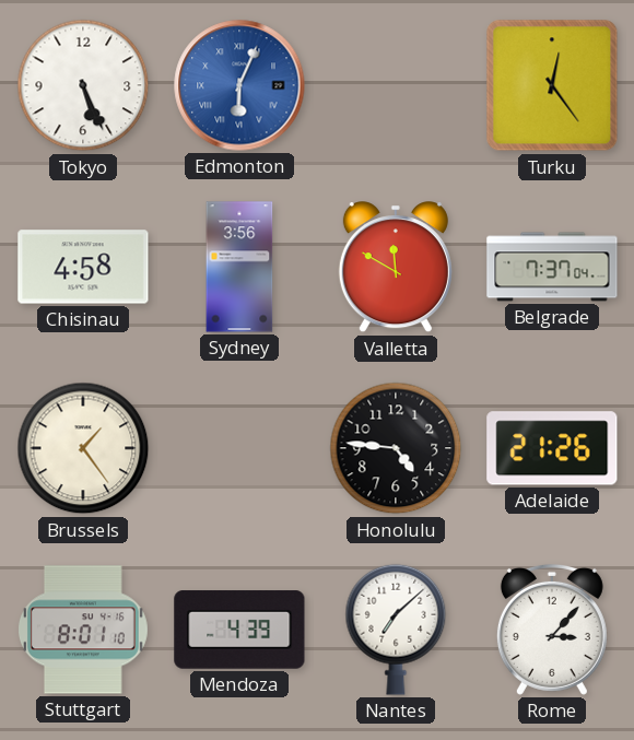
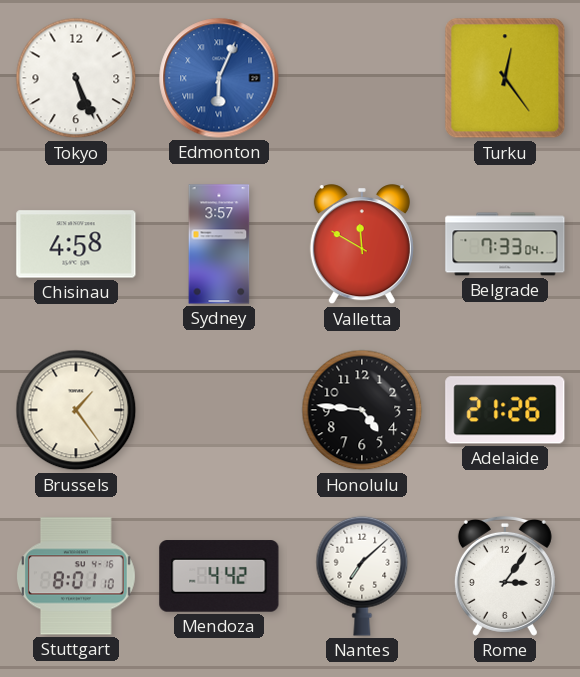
Sydney: 3:56 -> 3:57 (219, 244)
Belgrade: 7:37 -> 7:33 (505, 244)
Mendoza: 4:39 -> 4:42 (219, 576)
Rome: 3:07 -> 3:06 (505, 576)
